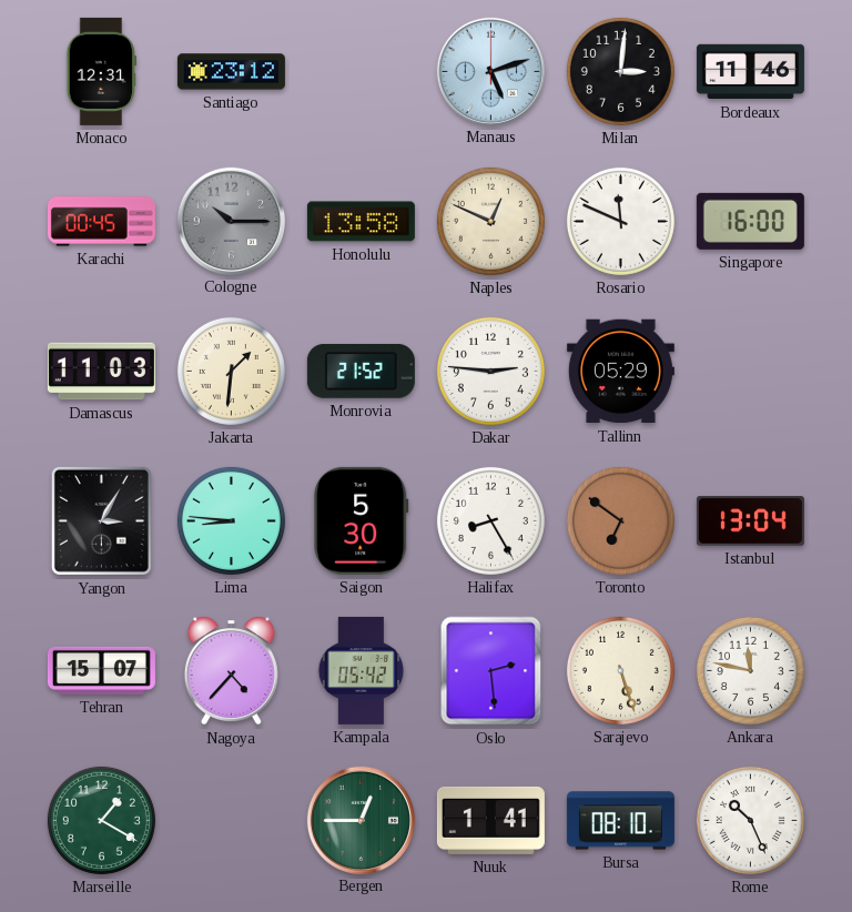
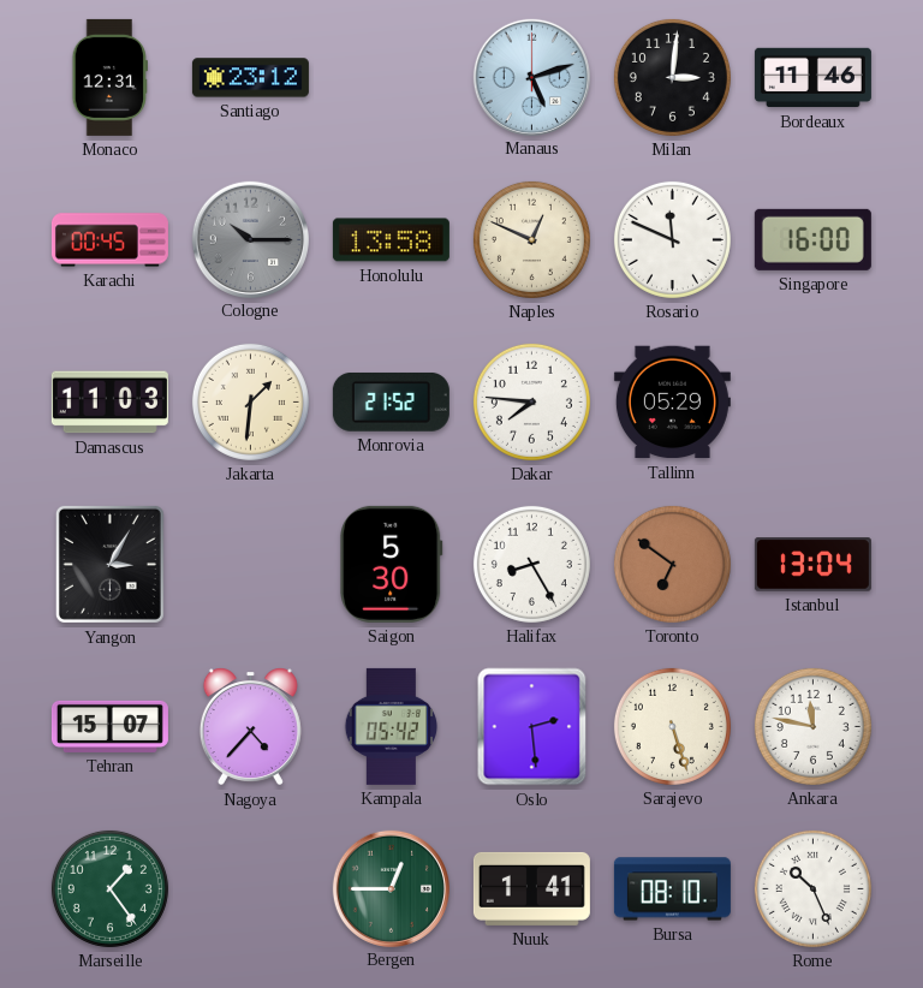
Dakar: 2:46 -> 7:46 (531, 401)
Lima: 8:46 -> none (231, 520)
Marseille: 1:20 -> 1:24 (109, 888)
